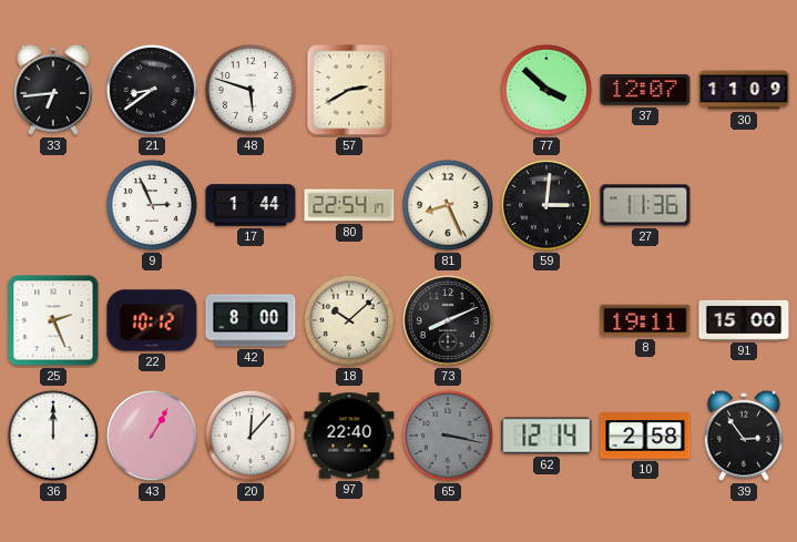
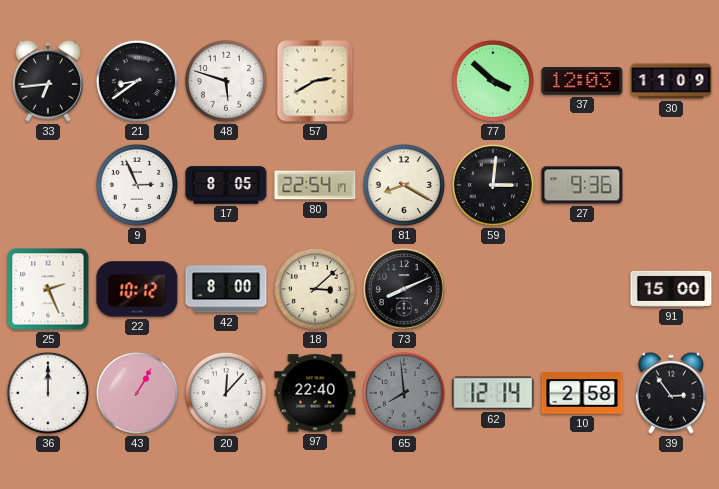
37: 12:07 -> 12:03 (582, 82)
17: 1:44 -> 8:05 (226, 185)
81: 8:26 -> 8:20 (404, 185)
27: 11:36 -> 9:36 (582, 185)
18: 10:08 -> 3:08 (315, 289)
8: 19:11 -> none (645, 320)
65: 3:17 -> 7:59 (404, 393)
